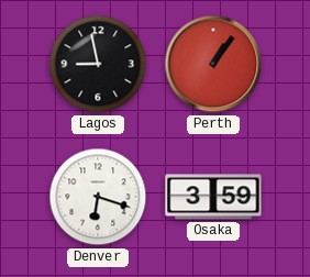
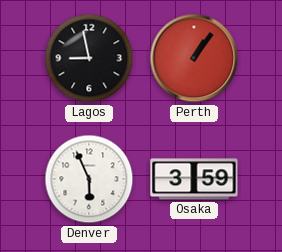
Denver: 6:18 -> 5:56 (89, 179)
